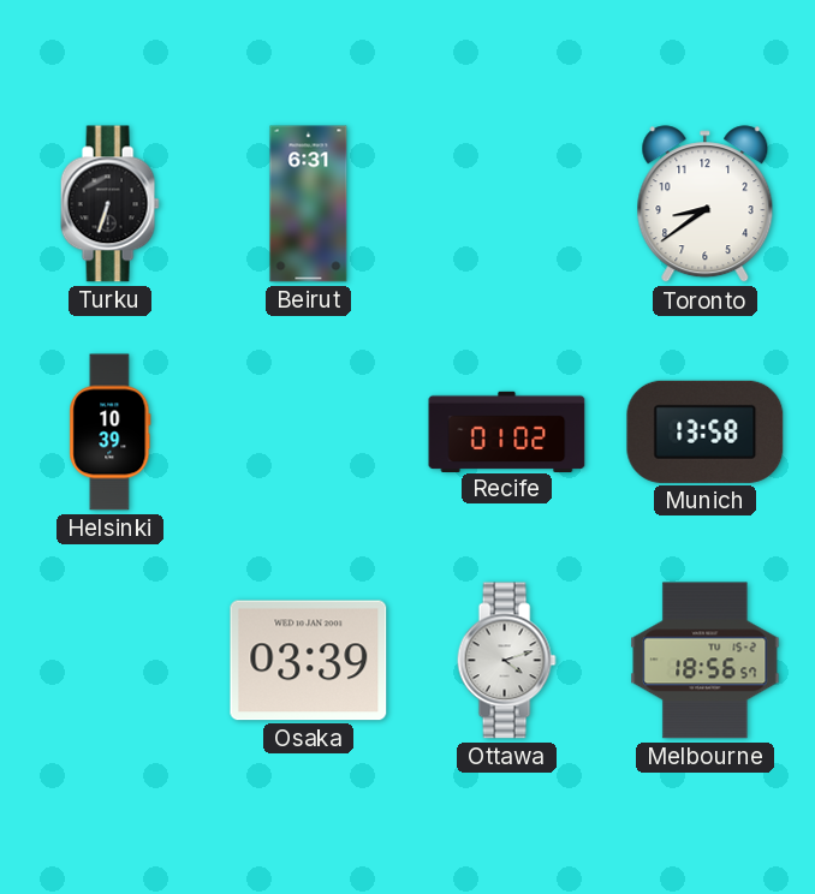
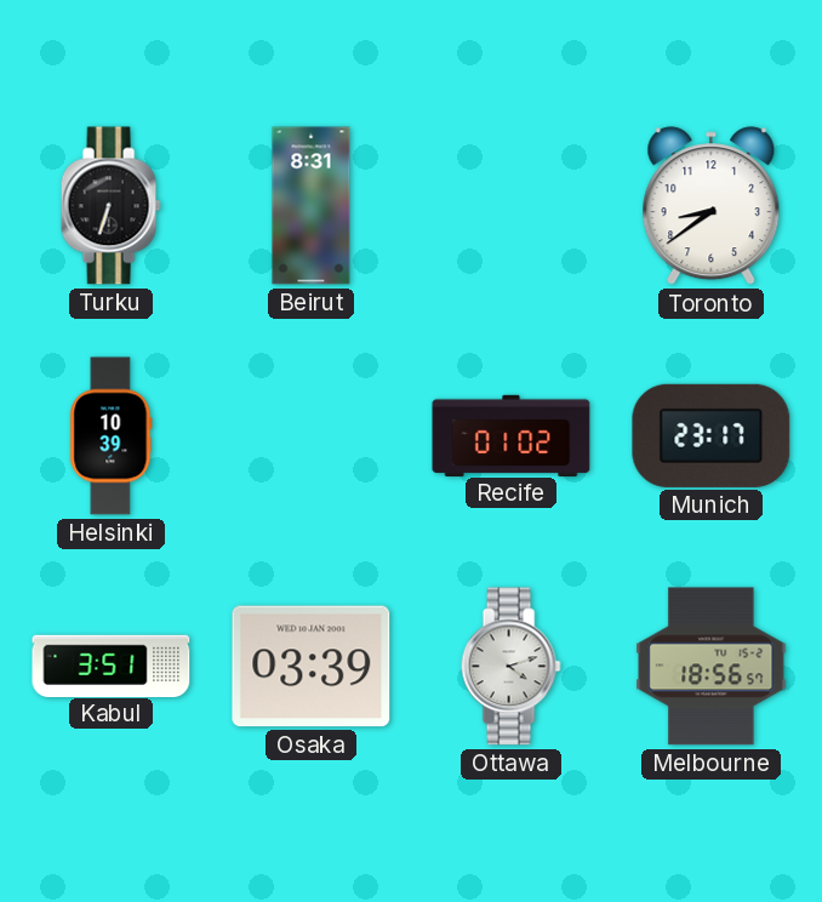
Beirut: 6:31 -> 8:31 (312, 206)
Munich: 13:58 -> 23:17 (712, 435)
Kabul: none -> 3:51 (112, 666)
